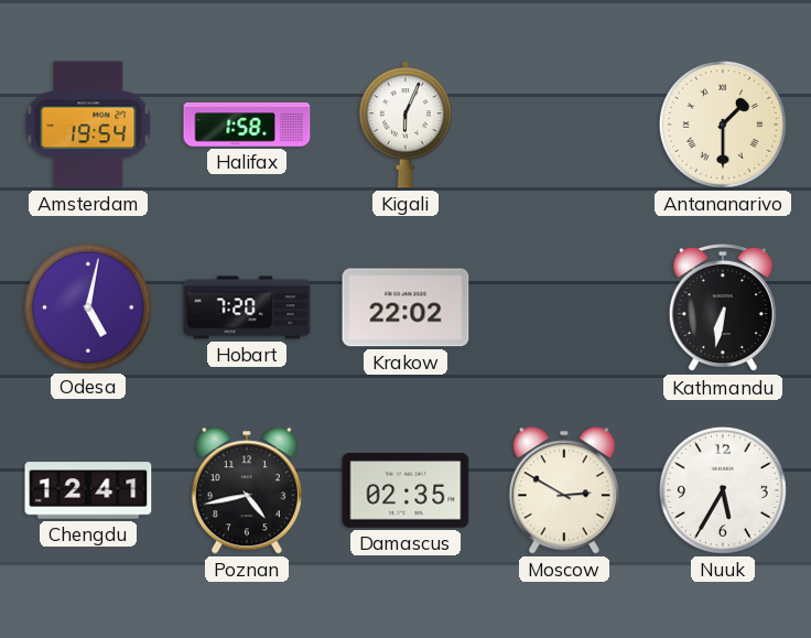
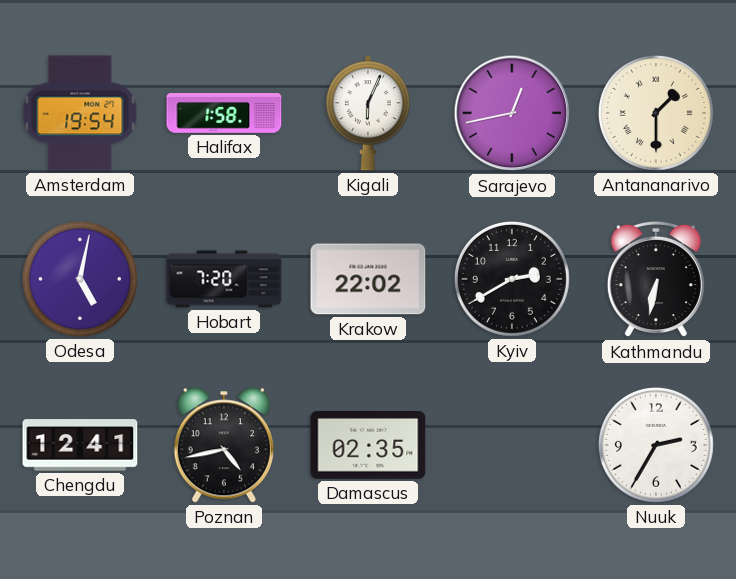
Sarajevo: none -> 12:43 (512, 113)
Kyiv: none -> 2:40 (512, 279)
Moscow: 2:50 -> none (564, 490)
Nuuk: 5:35 -> 2:35 (656, 445)
